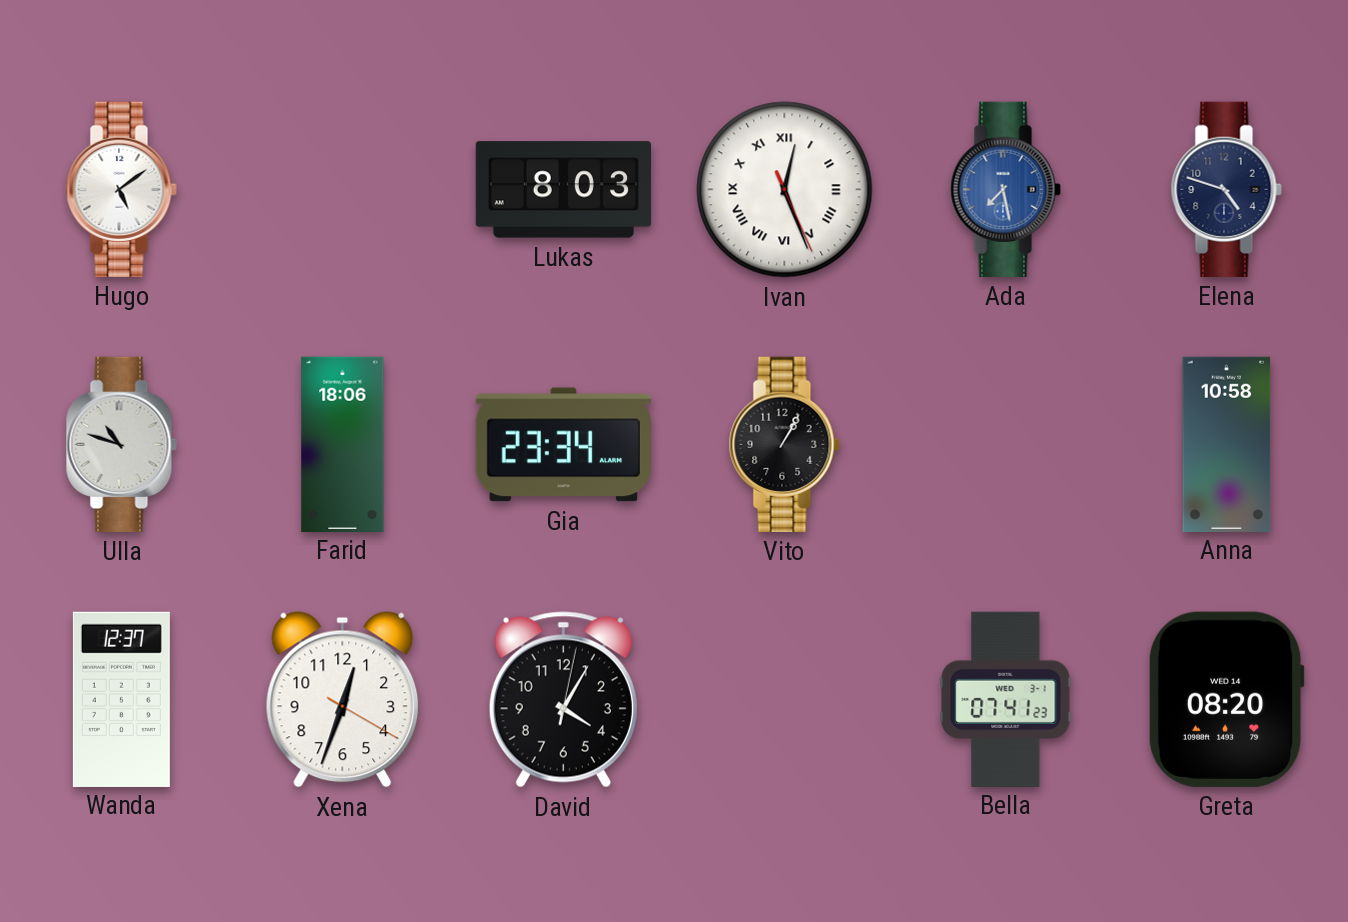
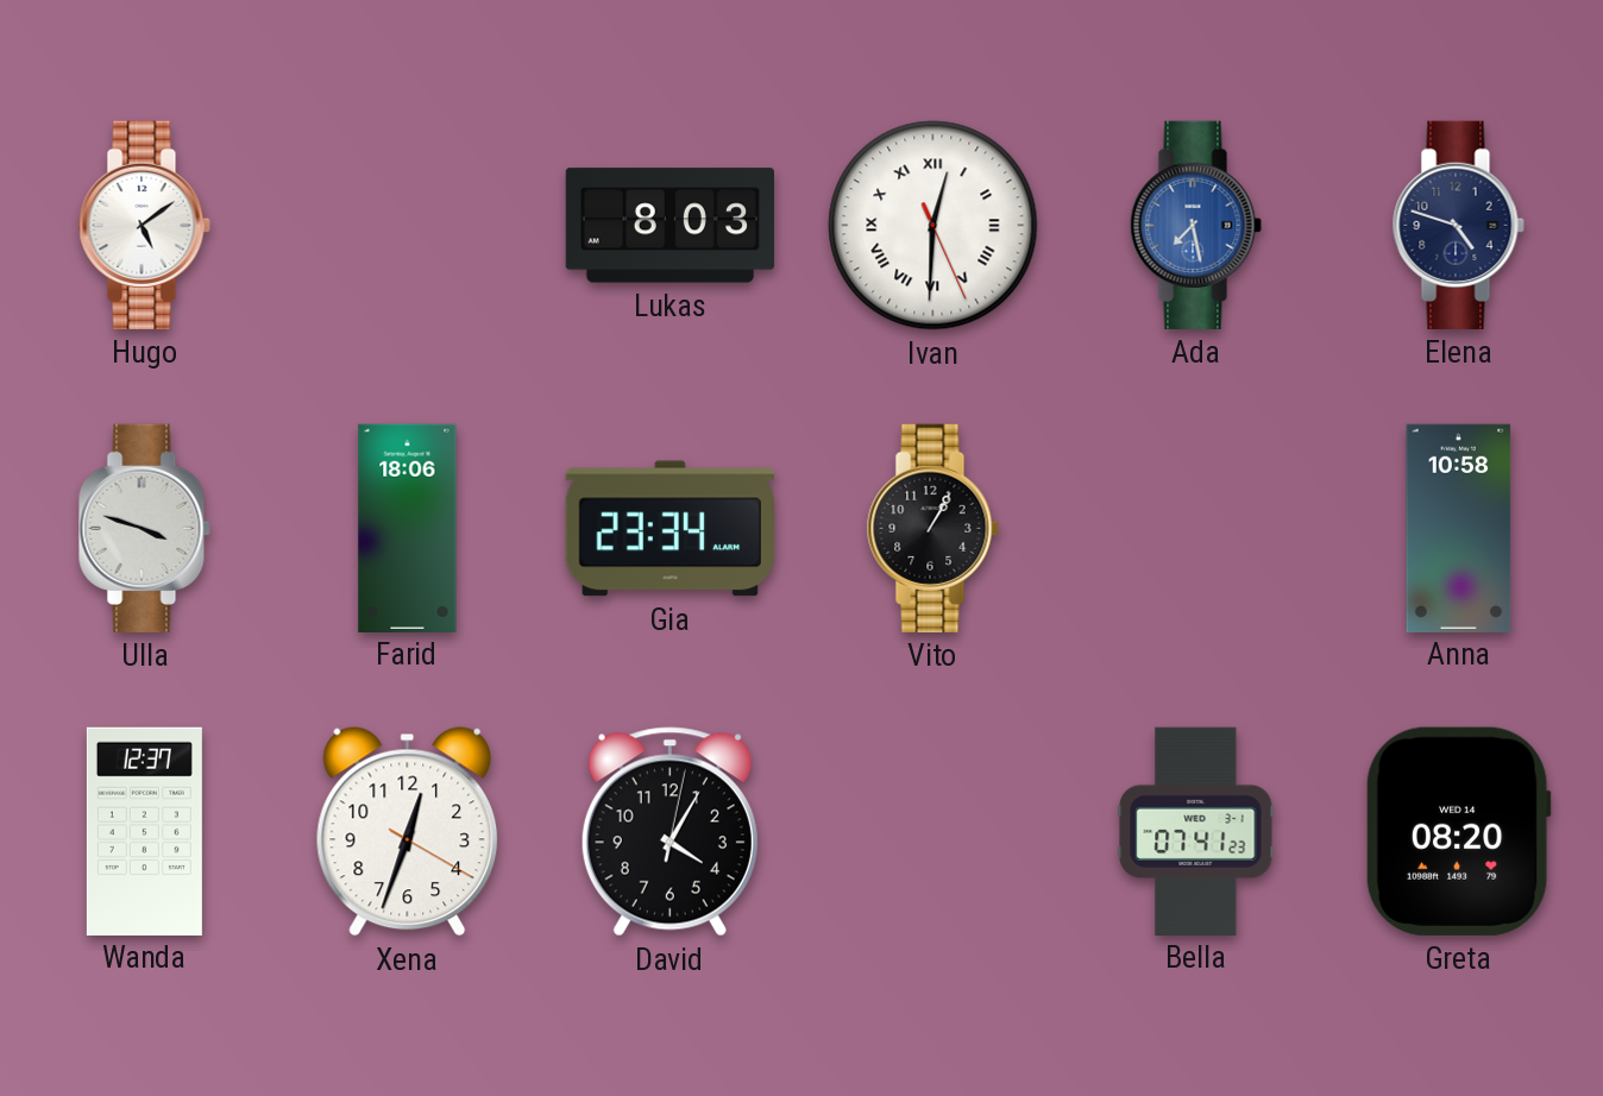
Ivan: 12:26 -> 12:30 (933, 226)
Ulla: 10:48 -> 3:48 (144, 528)
